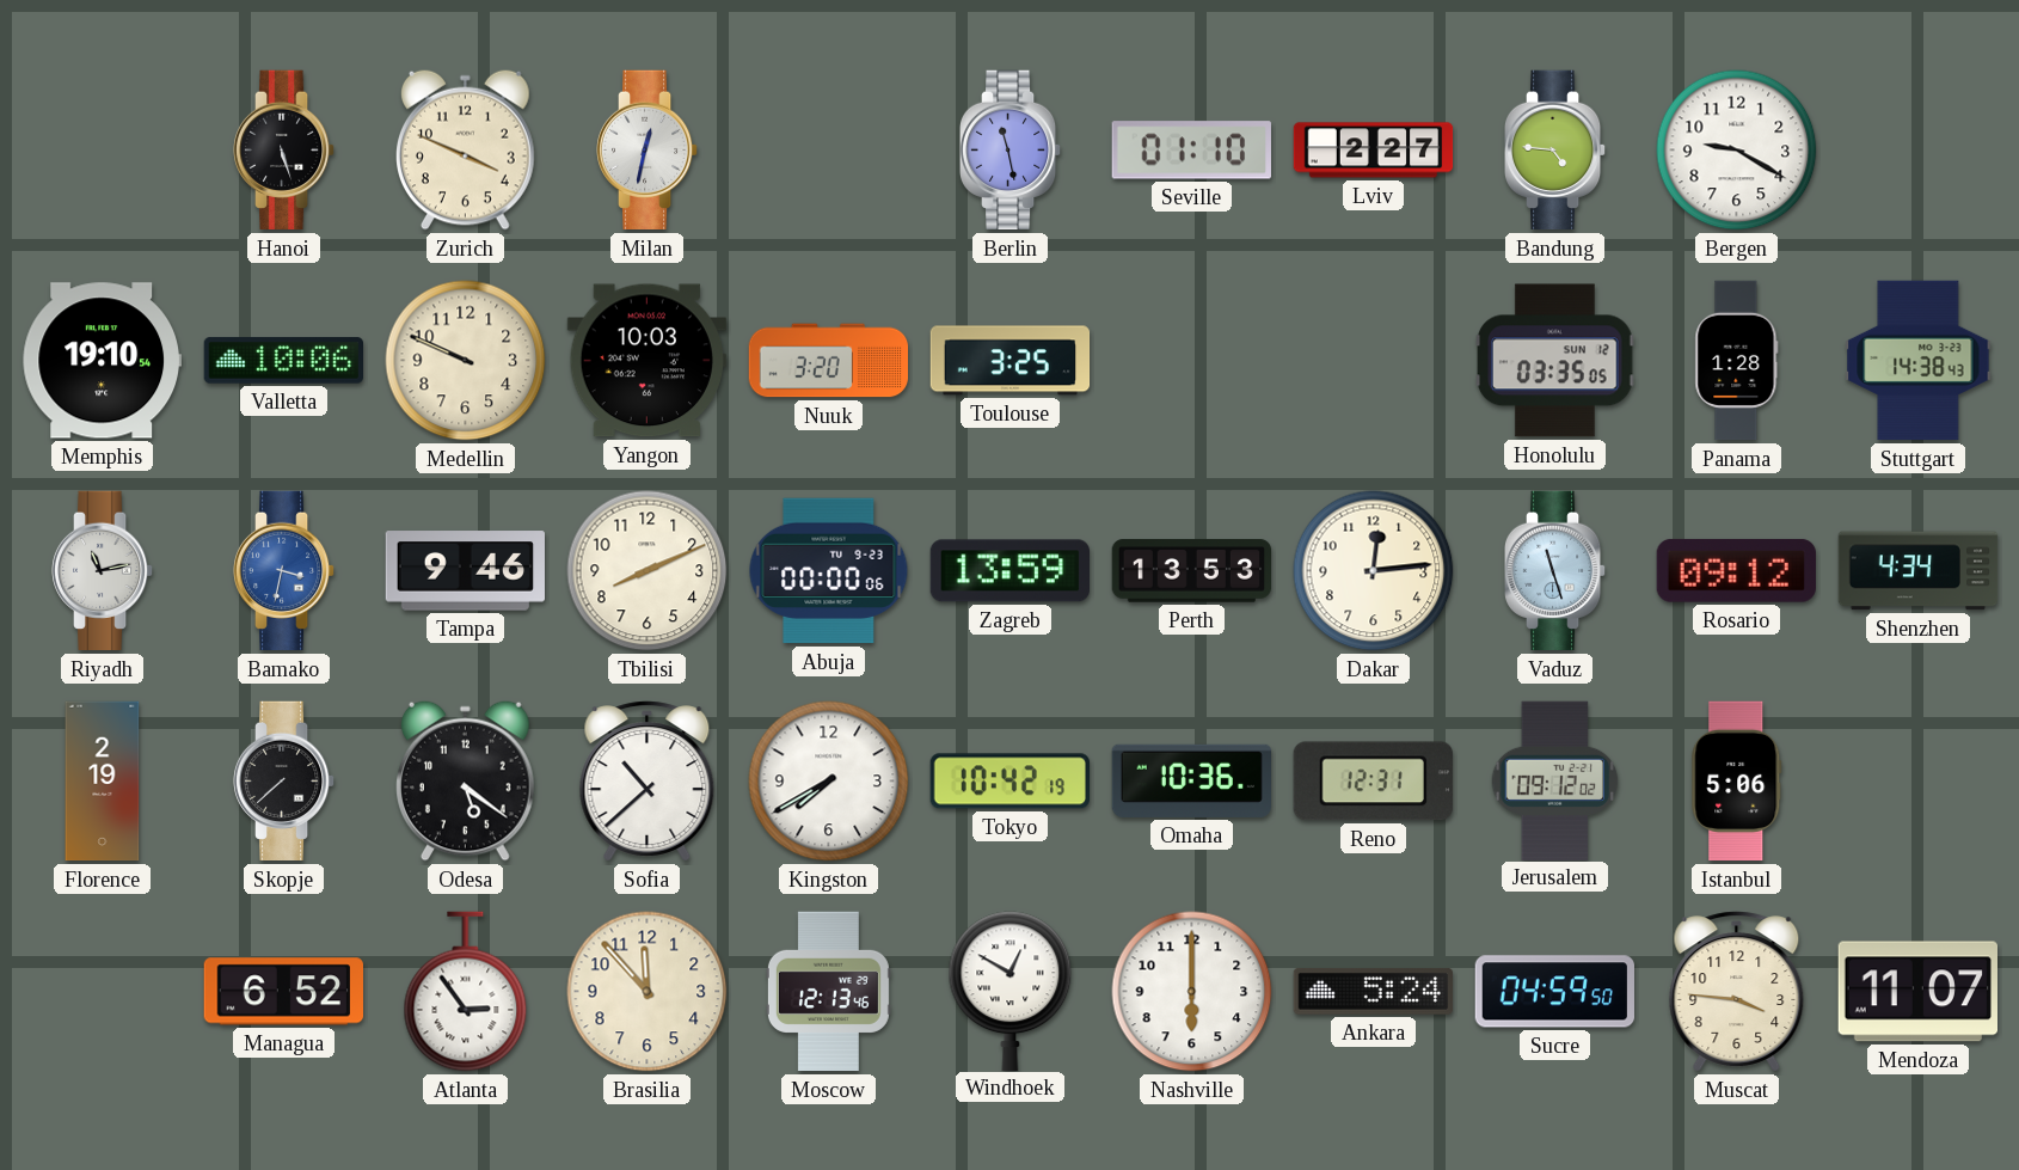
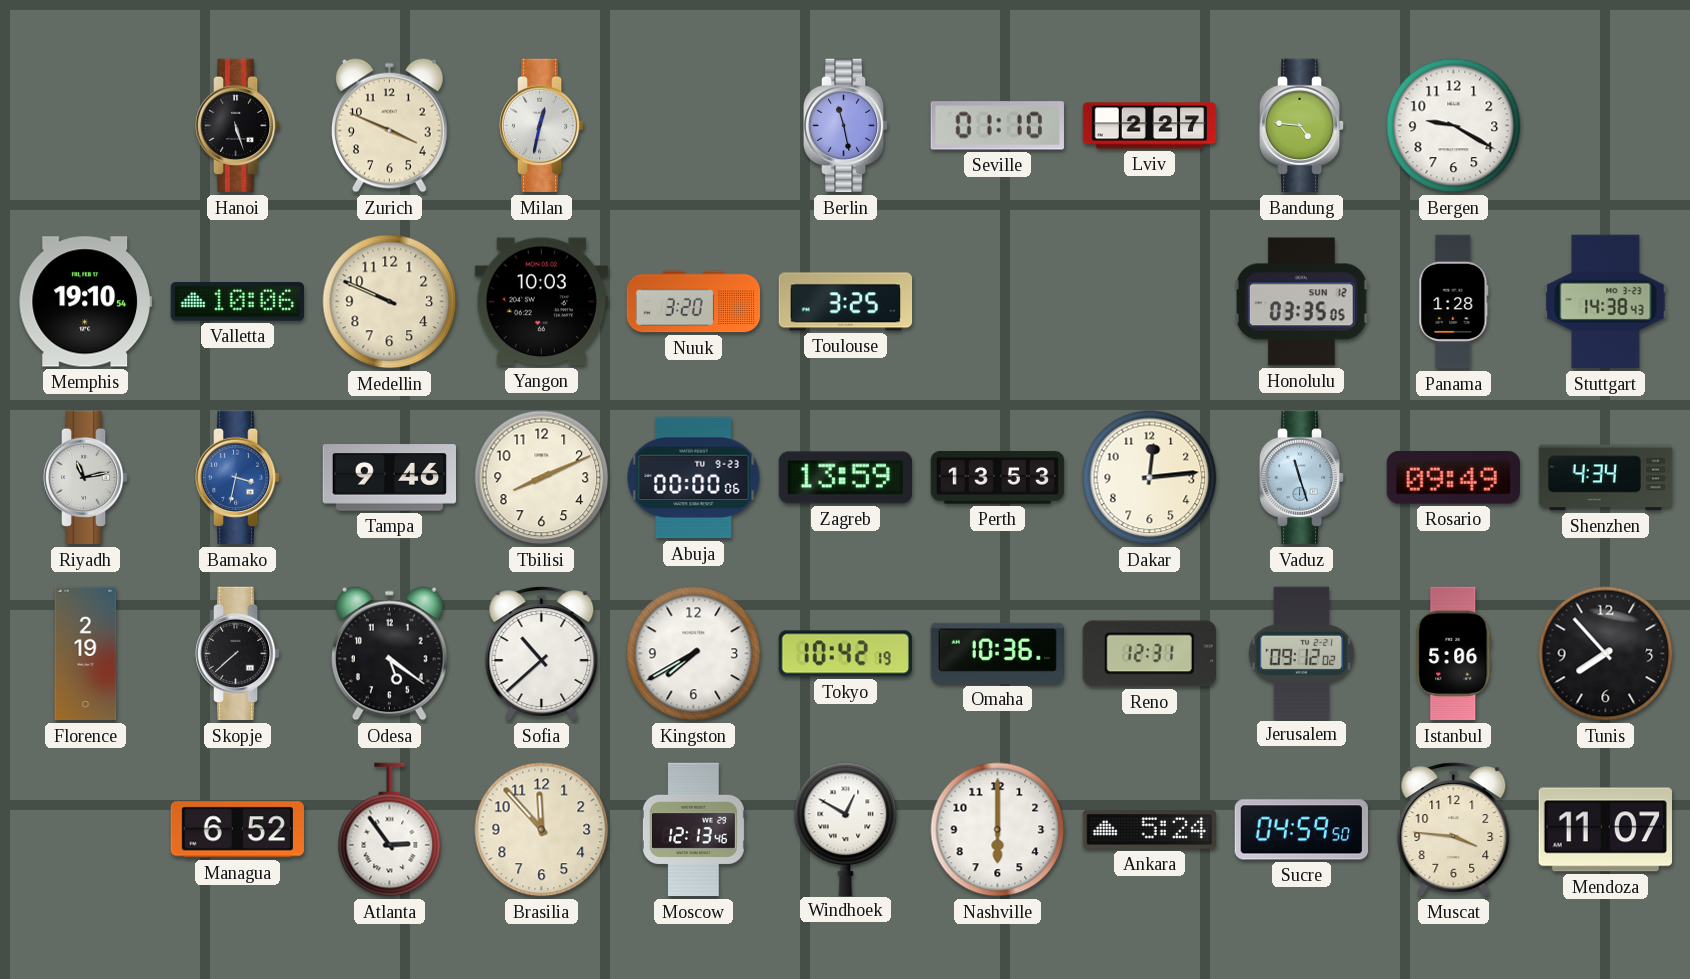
Rosario: 09:12 -> 09:49 (1453, 478)
Tunis: none -> 7:53 (1606, 654)
